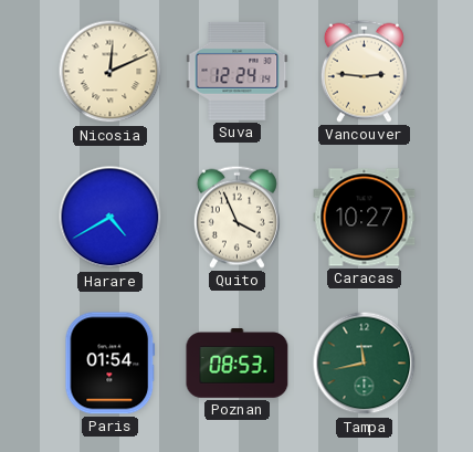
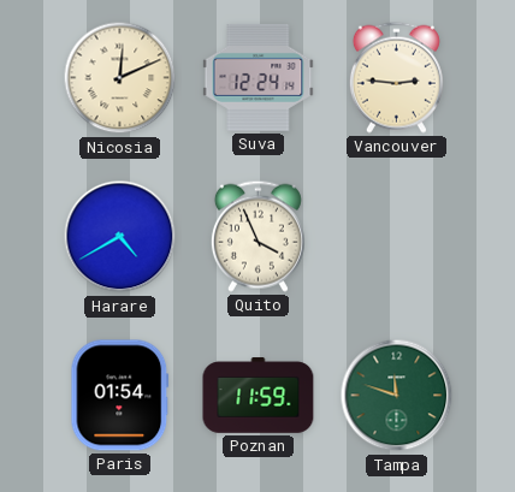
Caracas: 10:27 -> none (365, 218)
Poznan: 08:53 -> 11:59 (259, 396)
Tampa: 11:43 -> 11:48 (397, 396)
